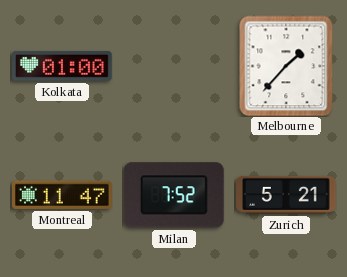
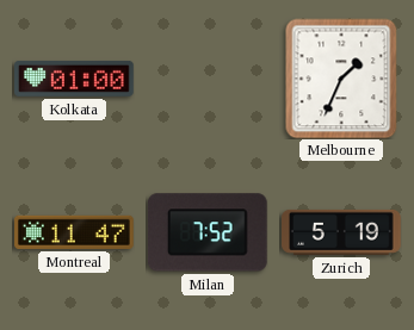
Melbourne: 1:37 -> 1:34 (341, 79)
Zurich: 5:21 -> 5:19 (342, 232)
